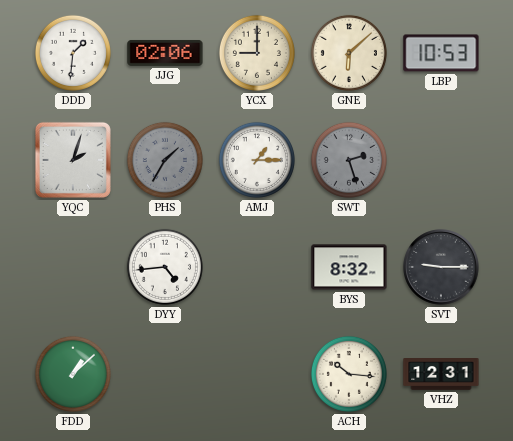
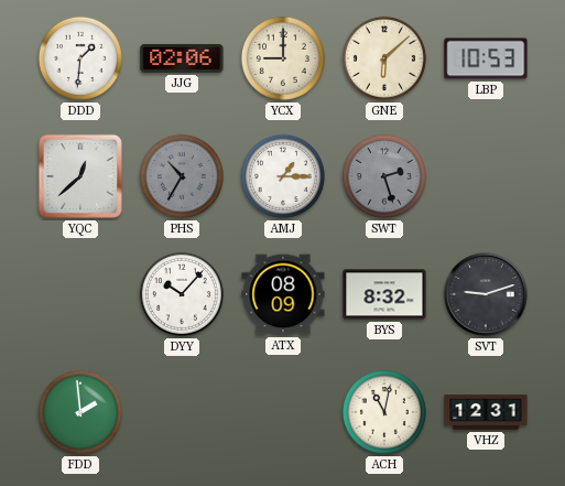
YQC: 2:03 -> 12:38 (80, 176)
PHS: 1:35 -> 10:35 (182, 176)
DYY: 4:44 -> 10:07 (182, 294)
ATX: none -> 08:09 (283, 294)
SVT: 9:15 -> 9:12 (486, 294)
FDD: 1:08 -> 1:59 (80, 412)
ACH: 10:16 -> 11:02 (384, 412)
